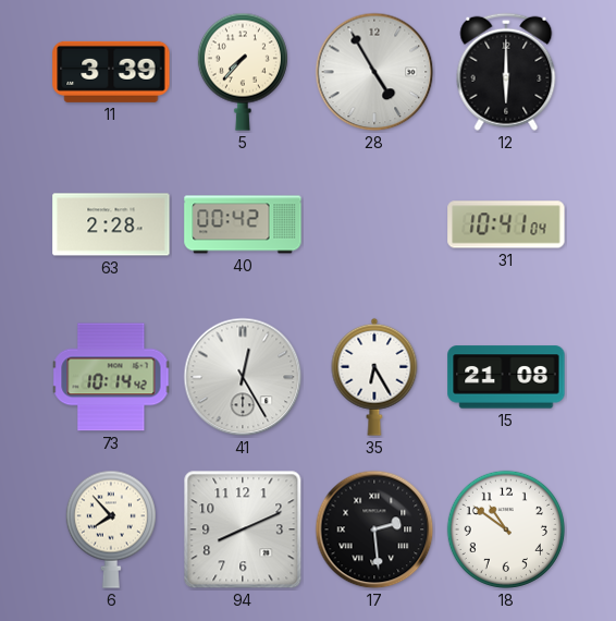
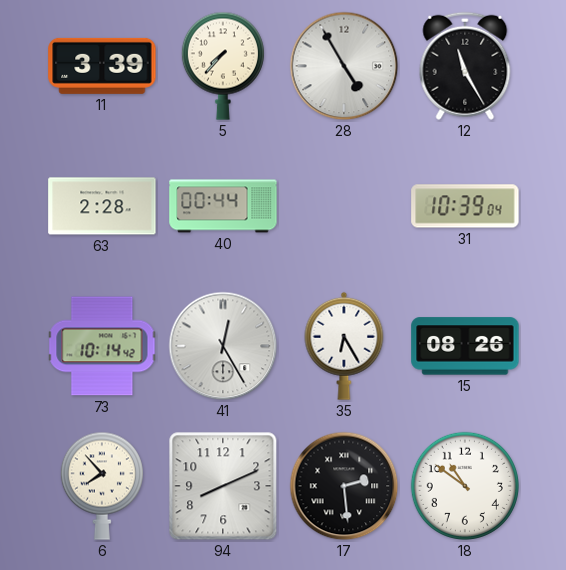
12: 6:00 -> 11:25 (465, 66)
40: 00:42 -> 00:44 (223, 206)
31: 10:41 -> 10:39 (465, 206)
15: 21:08 -> 08:26 (465, 346)
